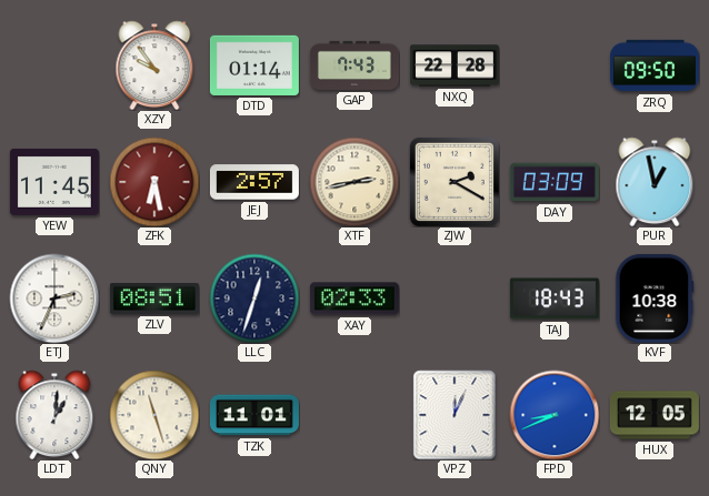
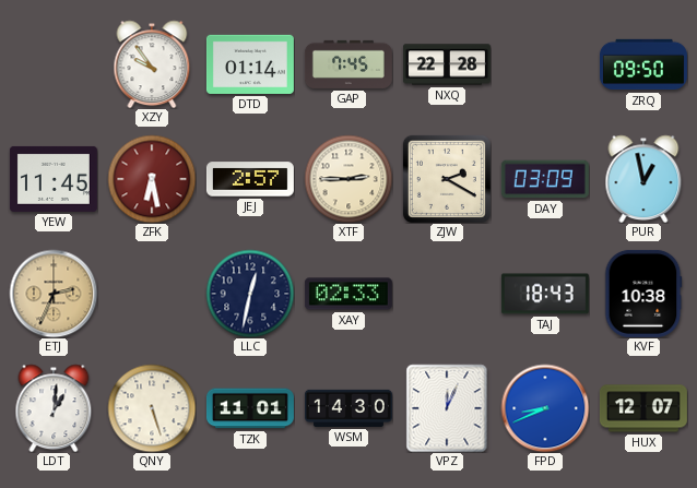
GAP: 7:43 -> 7:45 (349, 64)
XTF: 2:43 -> 2:45 (349, 179)
ETJ dial: white -> champagne (54, 294)
ZLV: 08:51 -> none (154, 300)
LLC: 12:33 -> 12:32 (250, 294)
QNY: 11:27 -> 5:27 (152, 408)
WSM: none -> 14:30 (349, 408)
HUX: 12:05 -> 12:07 (643, 408)
